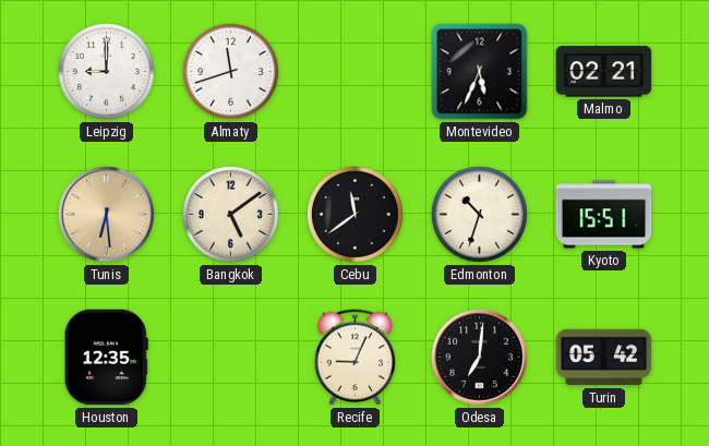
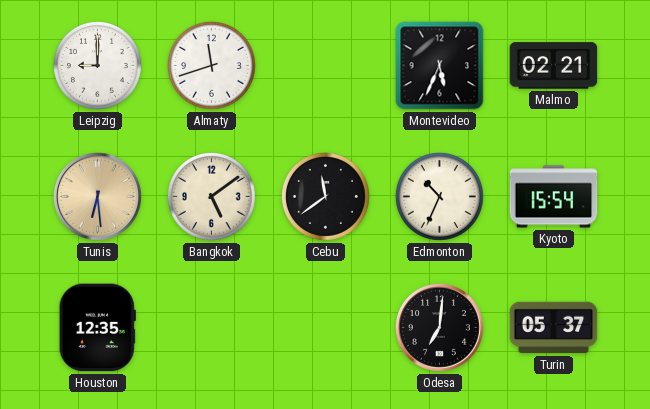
Edmonton: 10:33 -> 10:34 (439, 196)
Kyoto: 15:51 -> 15:54 (554, 197)
Recife: 9:04 -> none (356, 358)
Turin: 05:42 -> 05:37 (554, 328)
